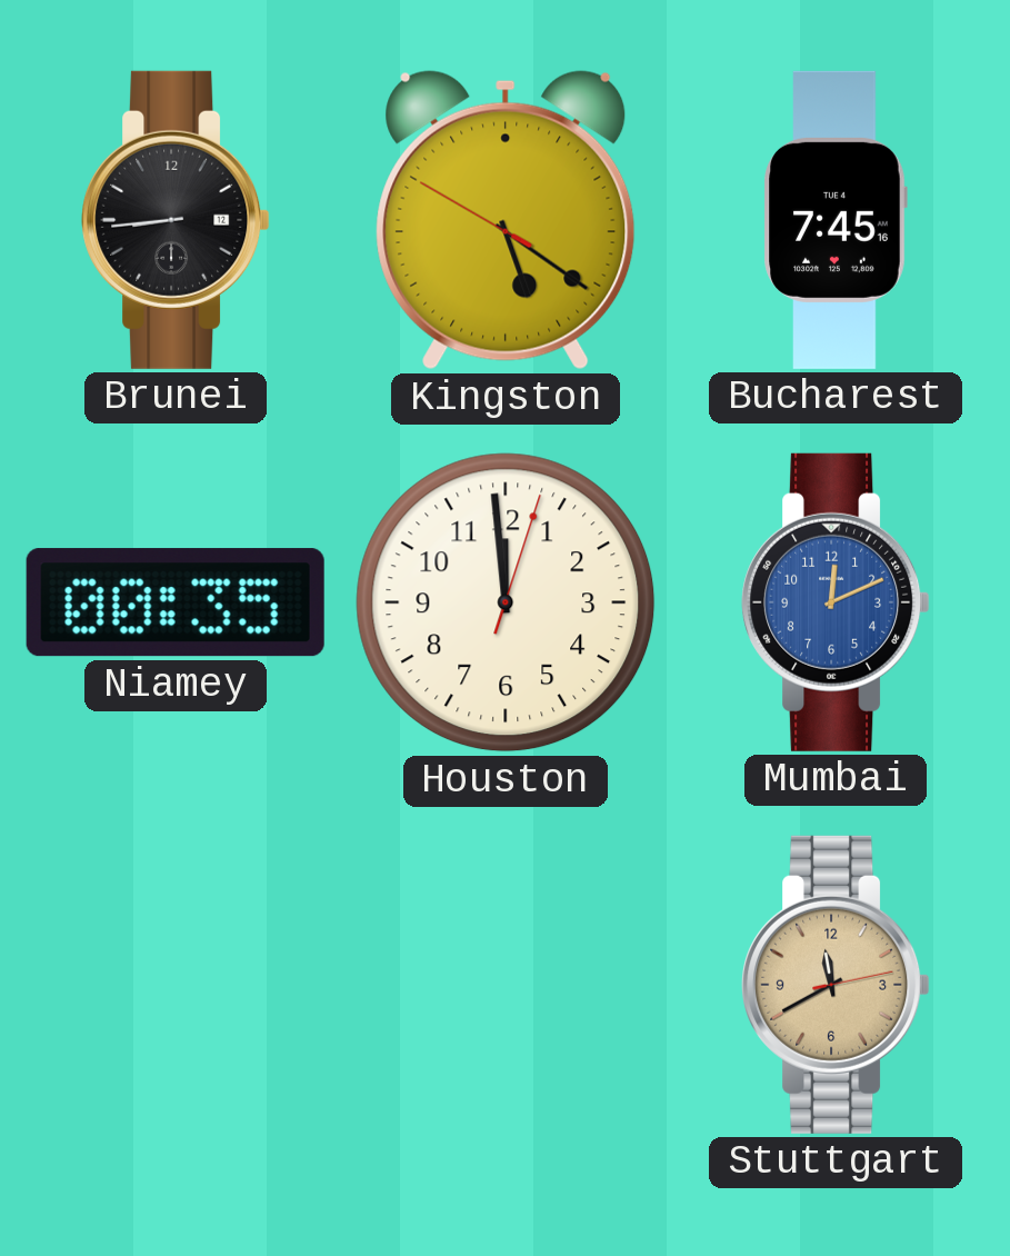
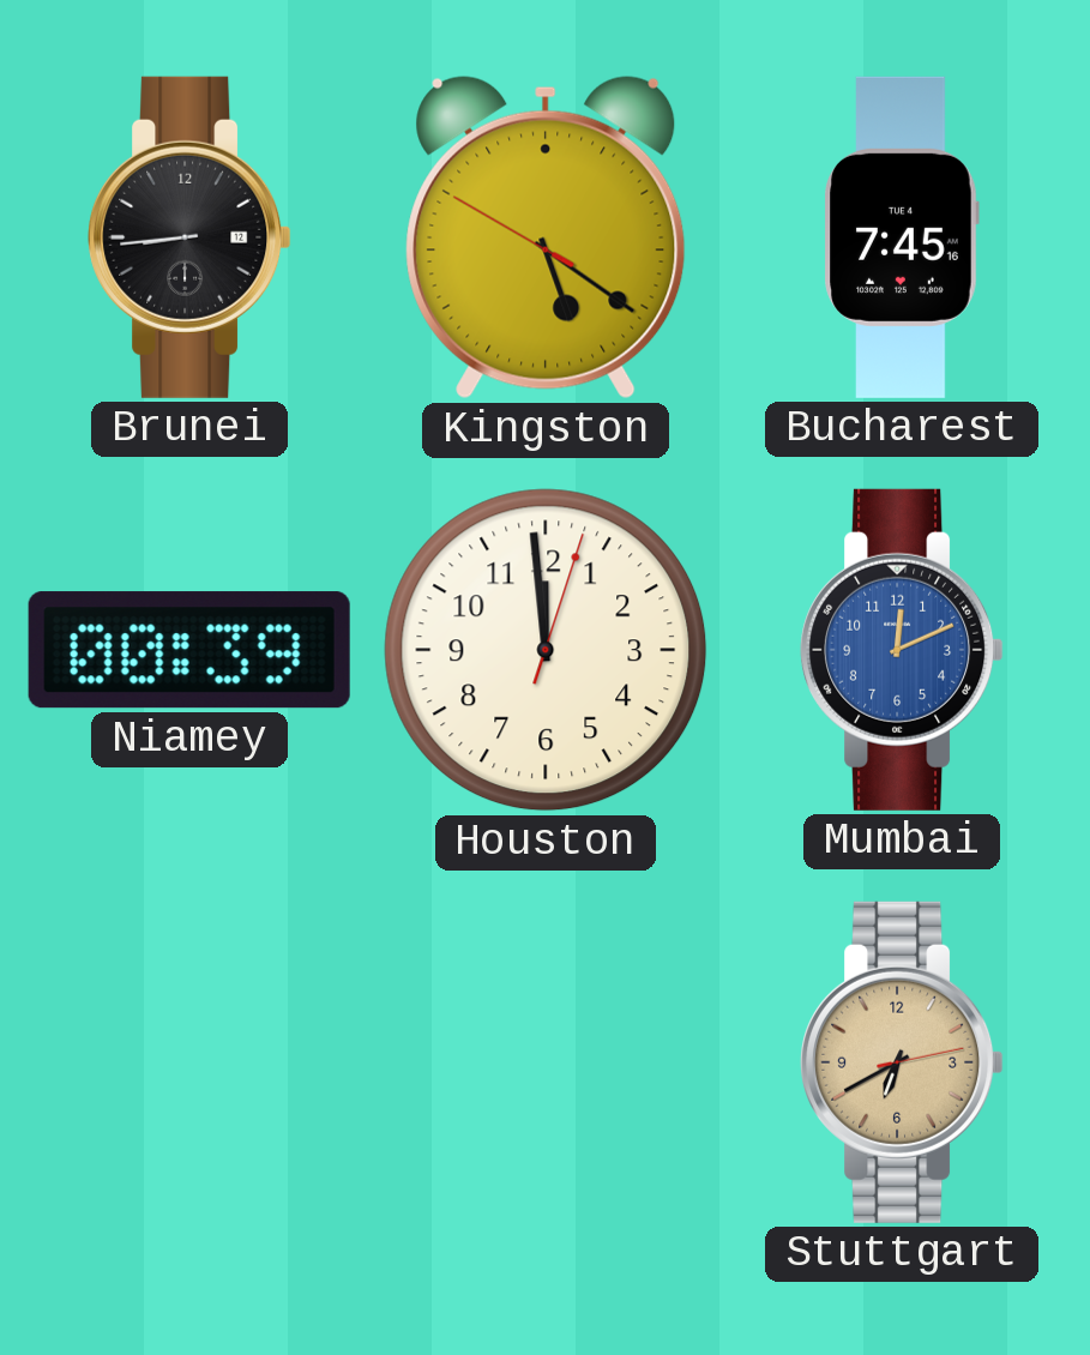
Niamey: 00:35 -> 00:39 (189, 650)
Stuttgart: 11:40 -> 6:40 (902, 1062)
